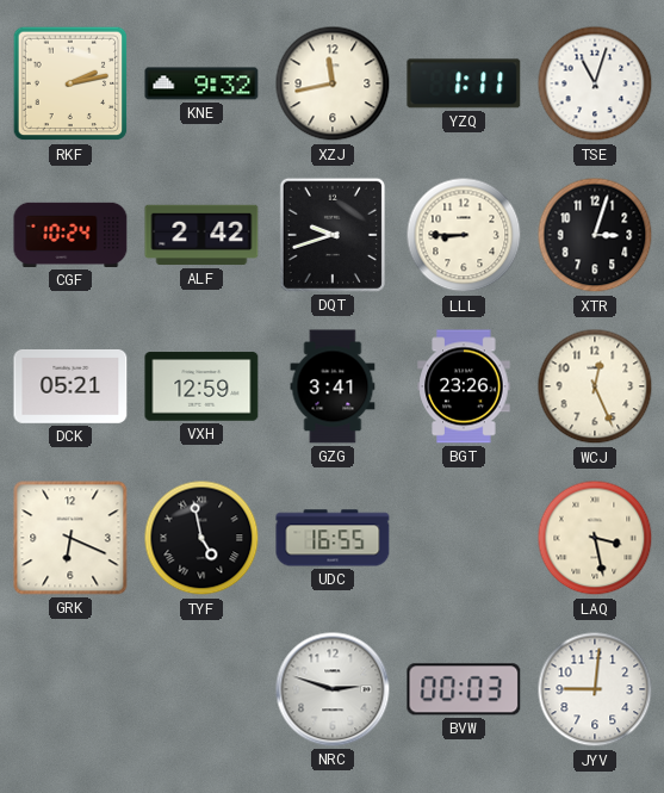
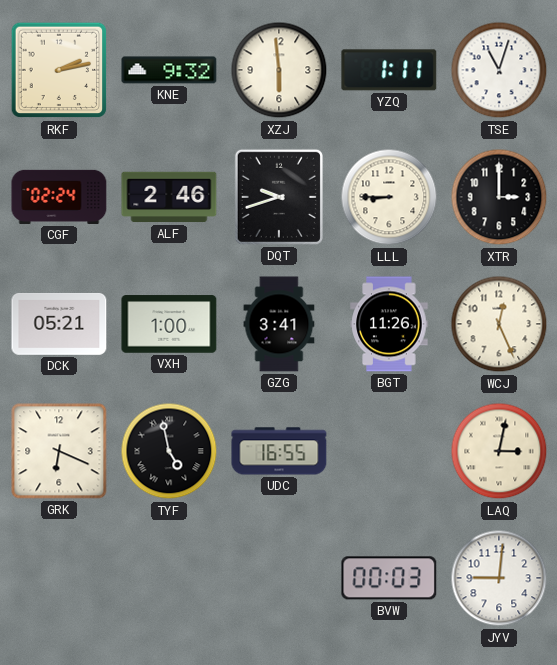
XZJ: 11:43 -> 5:59 (279, 70)
CGF: 10:24 -> 02:24 (59, 197)
ALF: 2:42 -> 2:46 (169, 197)
XTR: 3:03 -> 3:00 (499, 197)
VXH: 12:59 -> 1:00 (169, 324)
BGT: 23:26 -> 11:26 (389, 324)
LAQ: 3:28 -> 3:02 (499, 451)
NRC: 2:48 -> none (333, 689)
